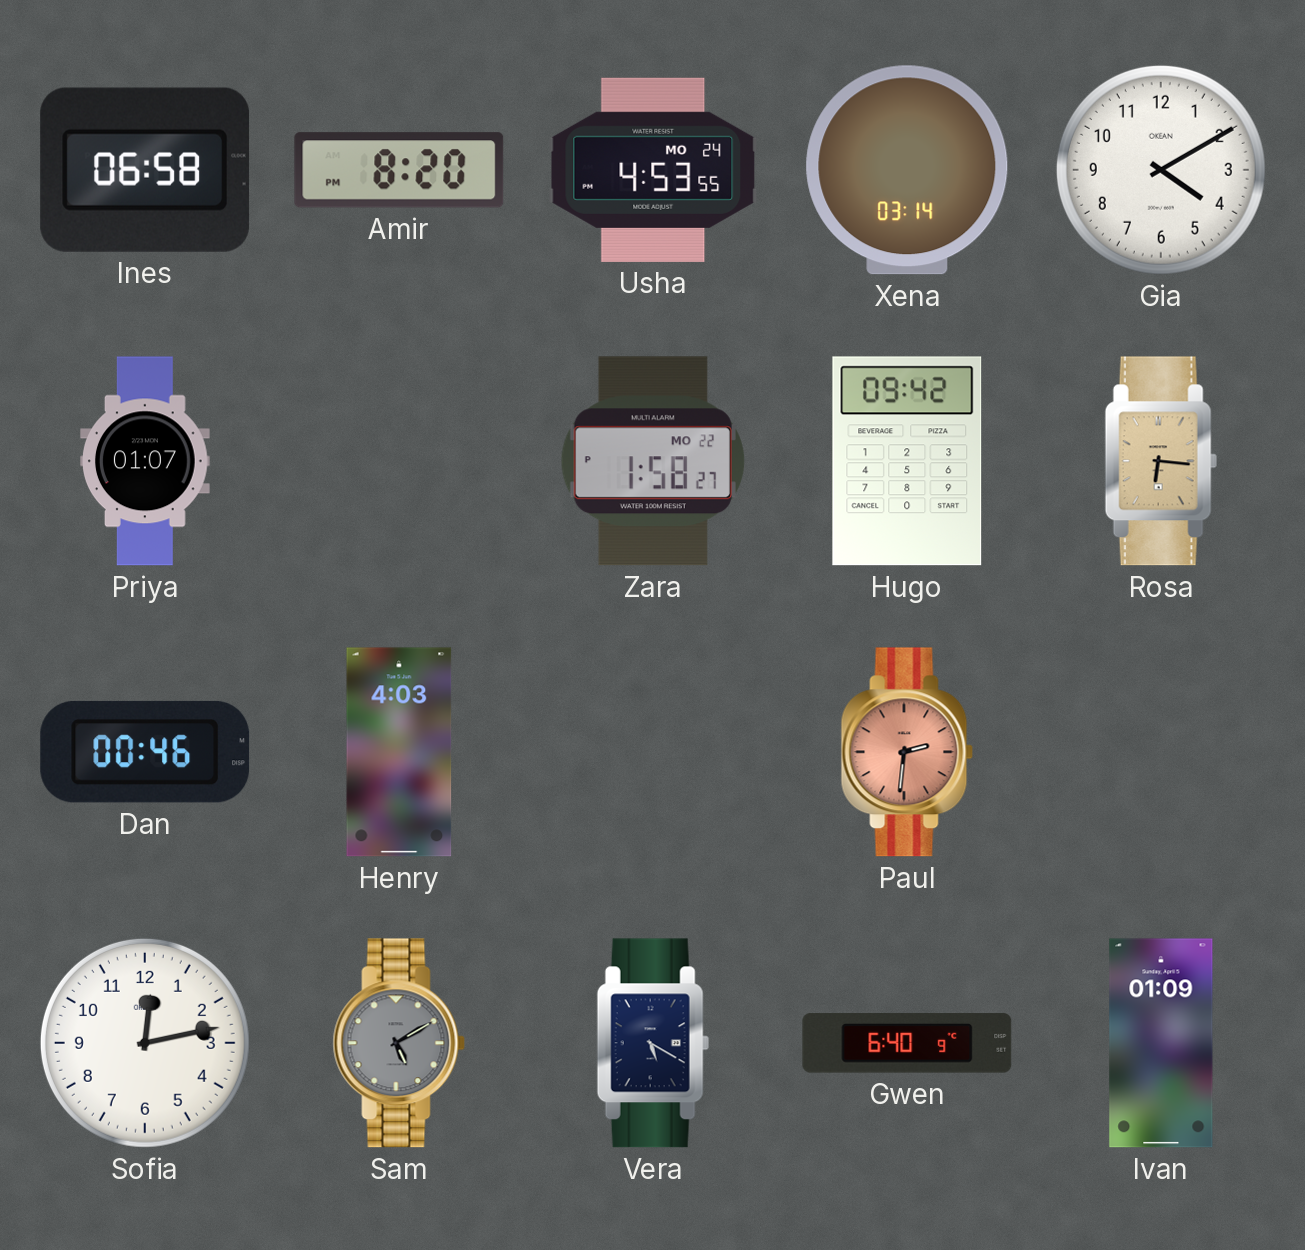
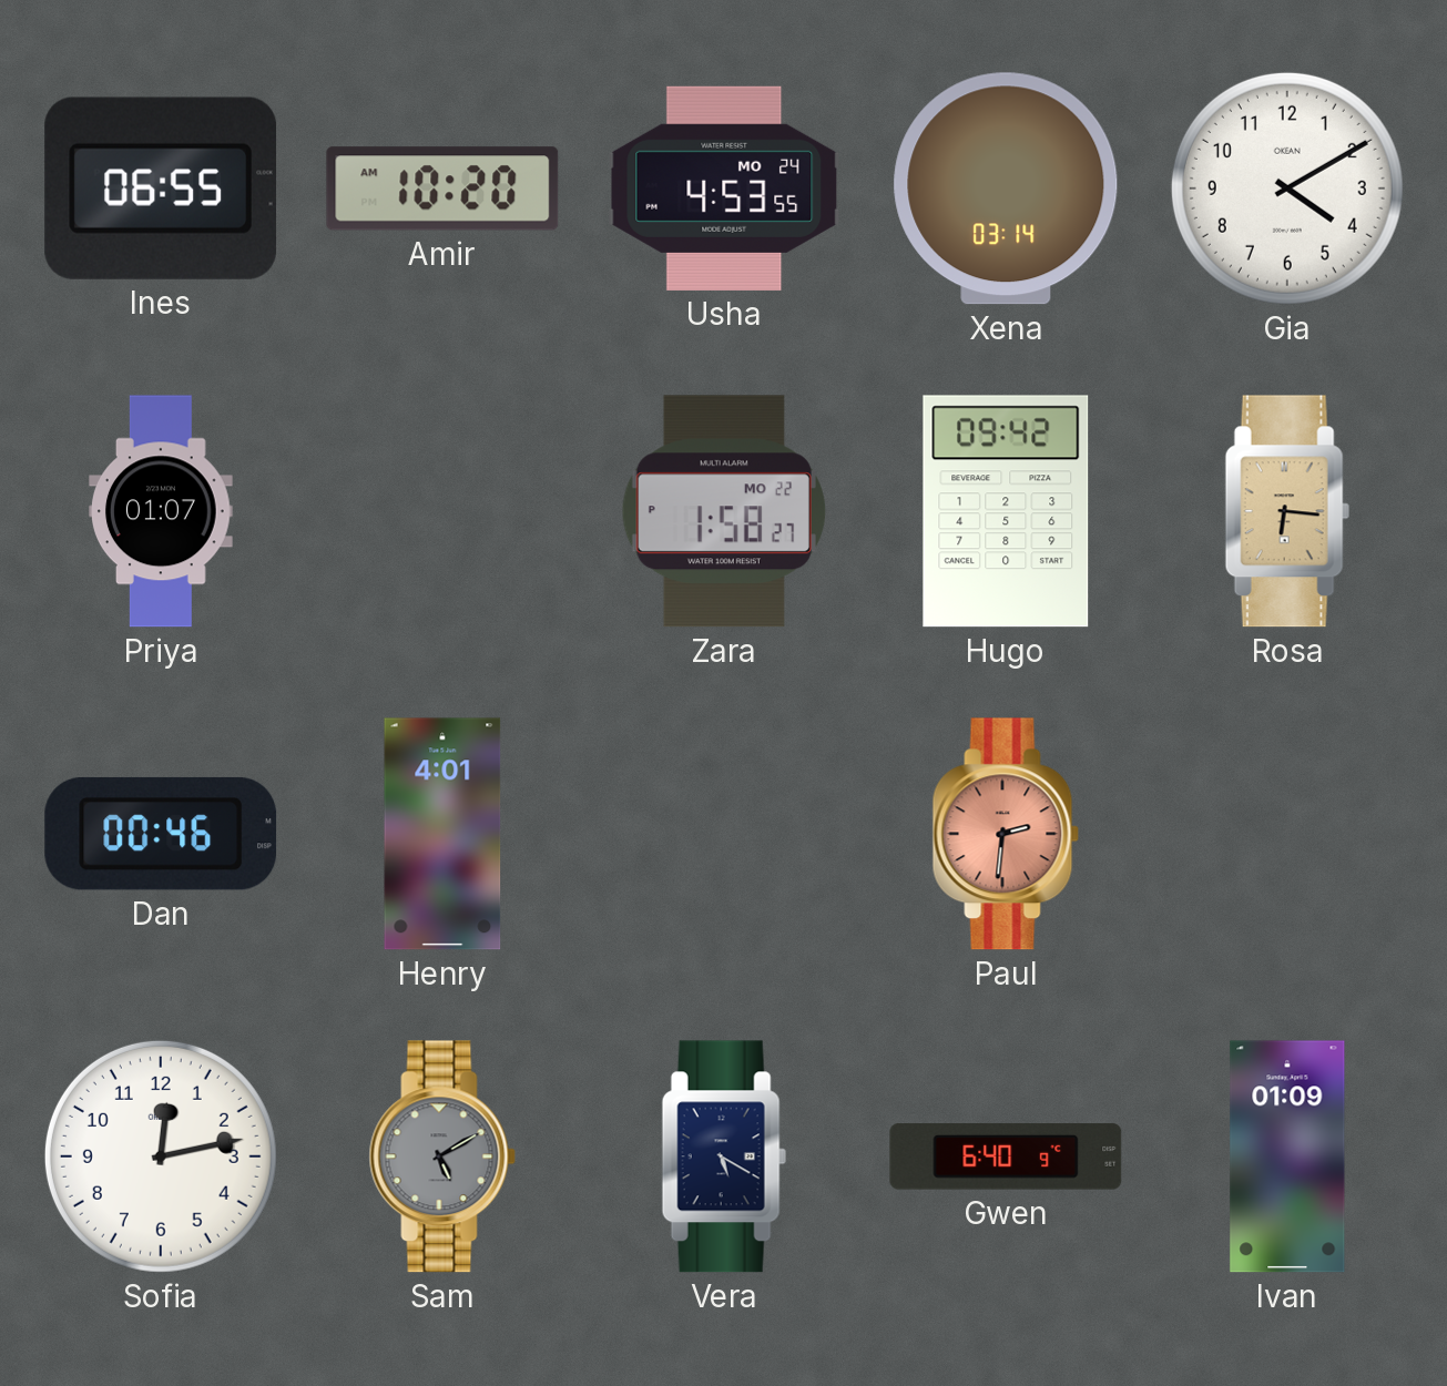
Ines: 06:58 -> 06:55 (161, 188)
Amir: 8:20 -> 10:20 (442, 188)
Henry: 4:03 -> 4:01 (442, 834)
